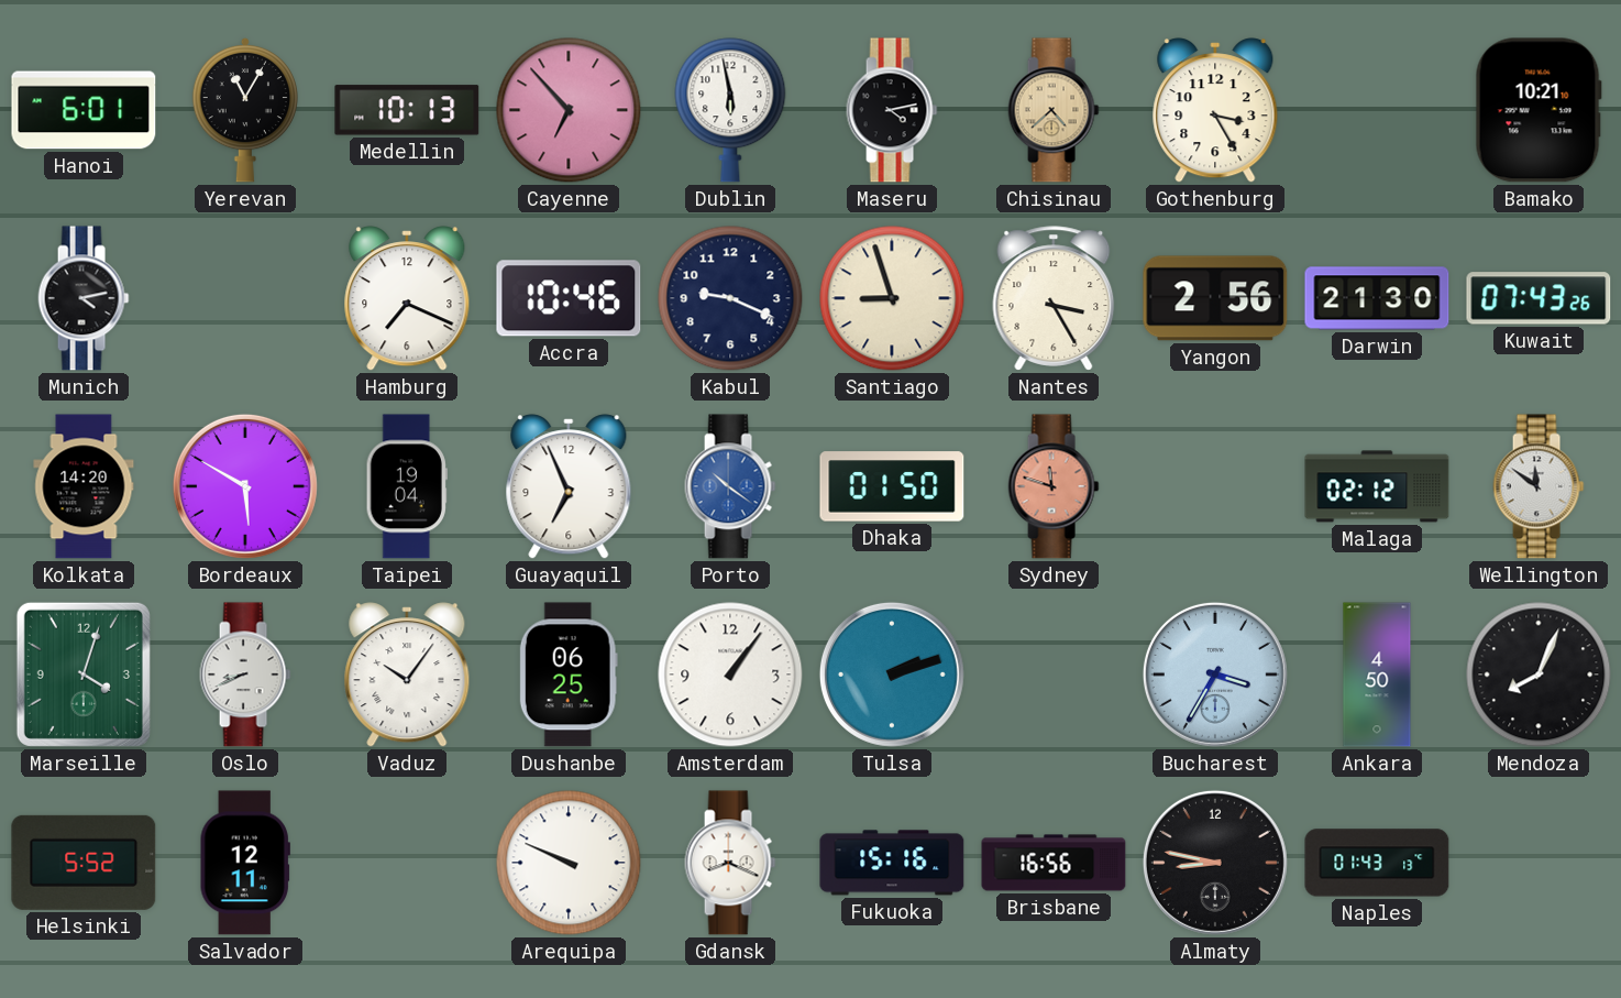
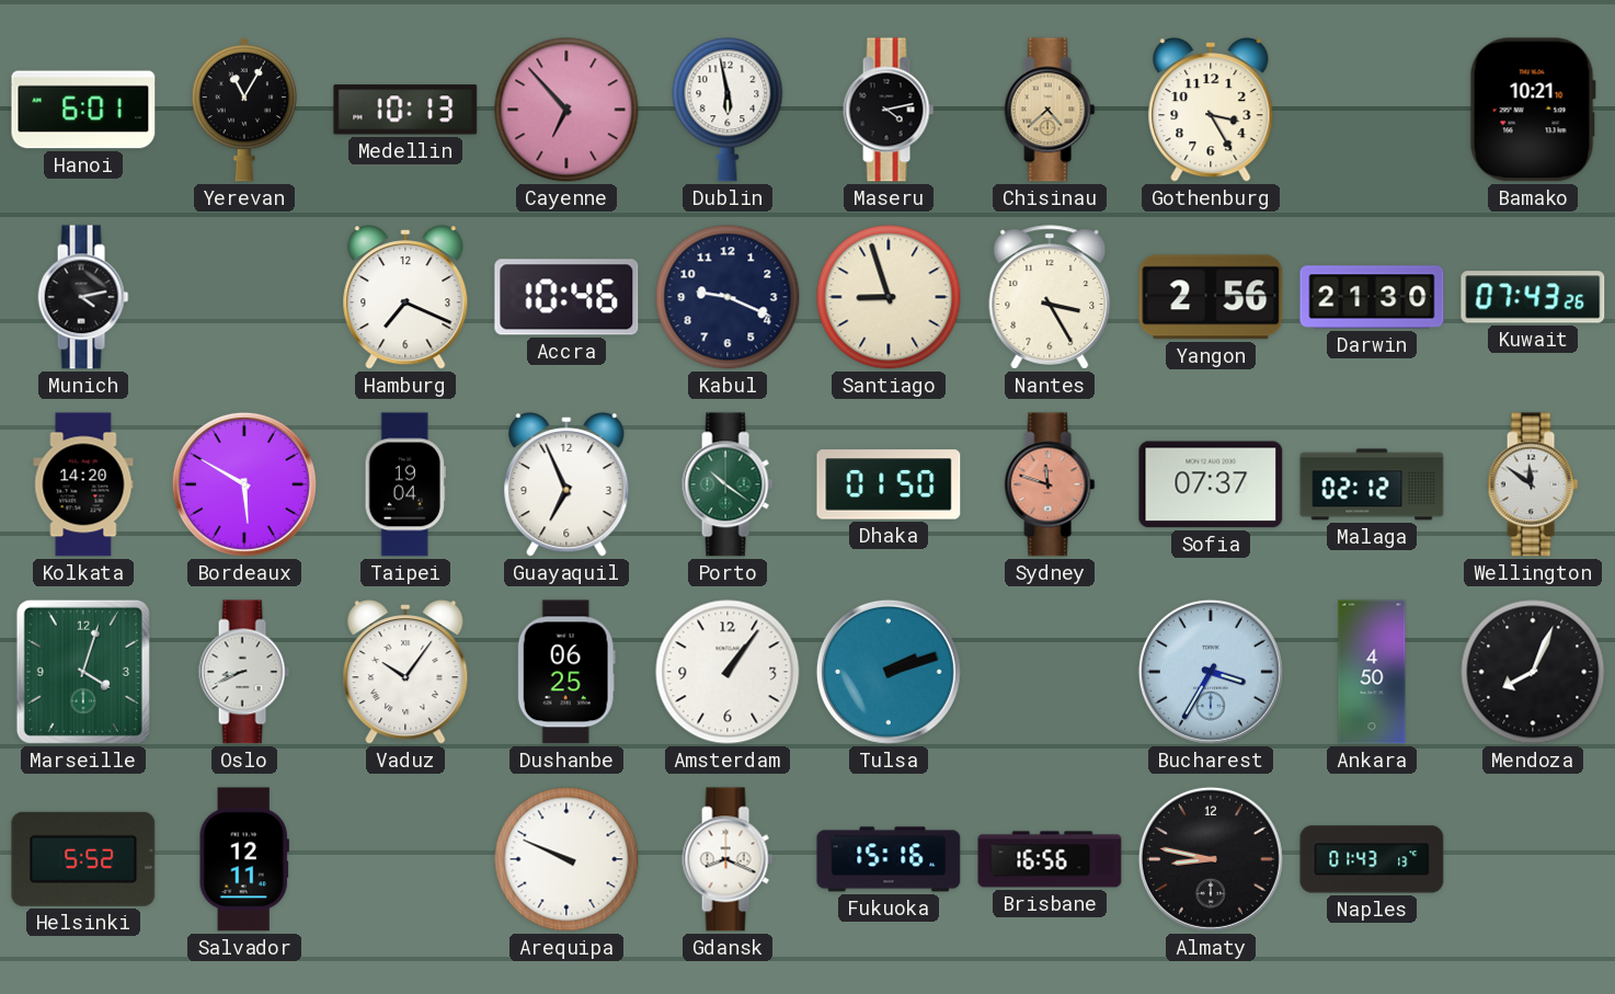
Porto dial: blue -> green (728, 484)
Sofia: none -> 07:37 (1211, 484)
